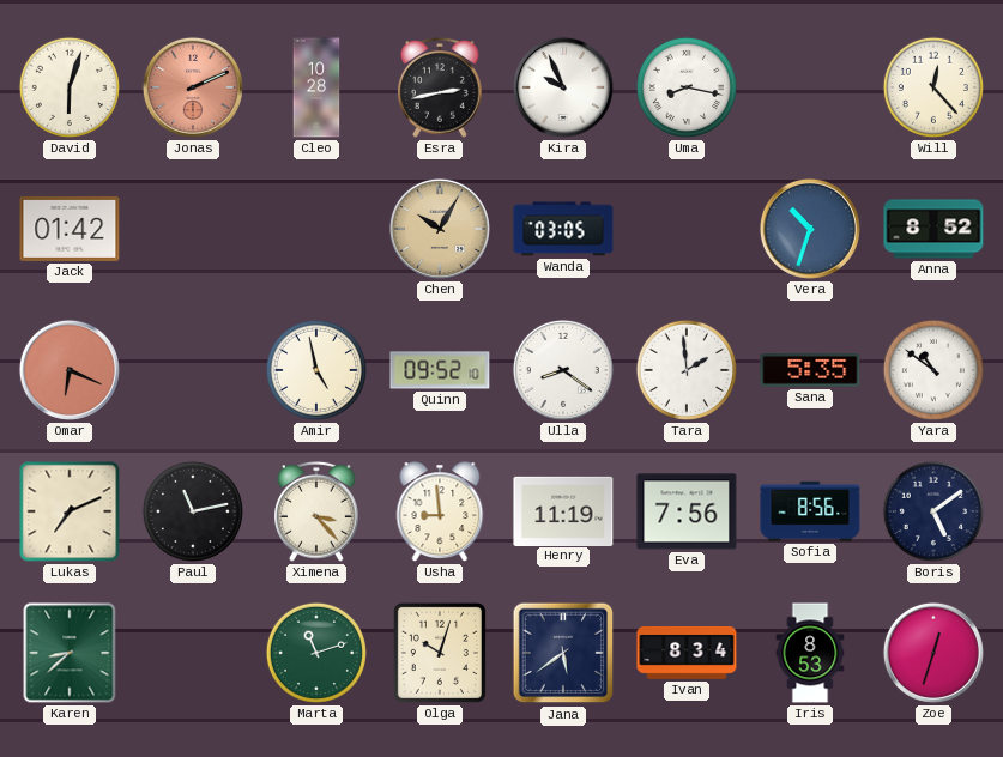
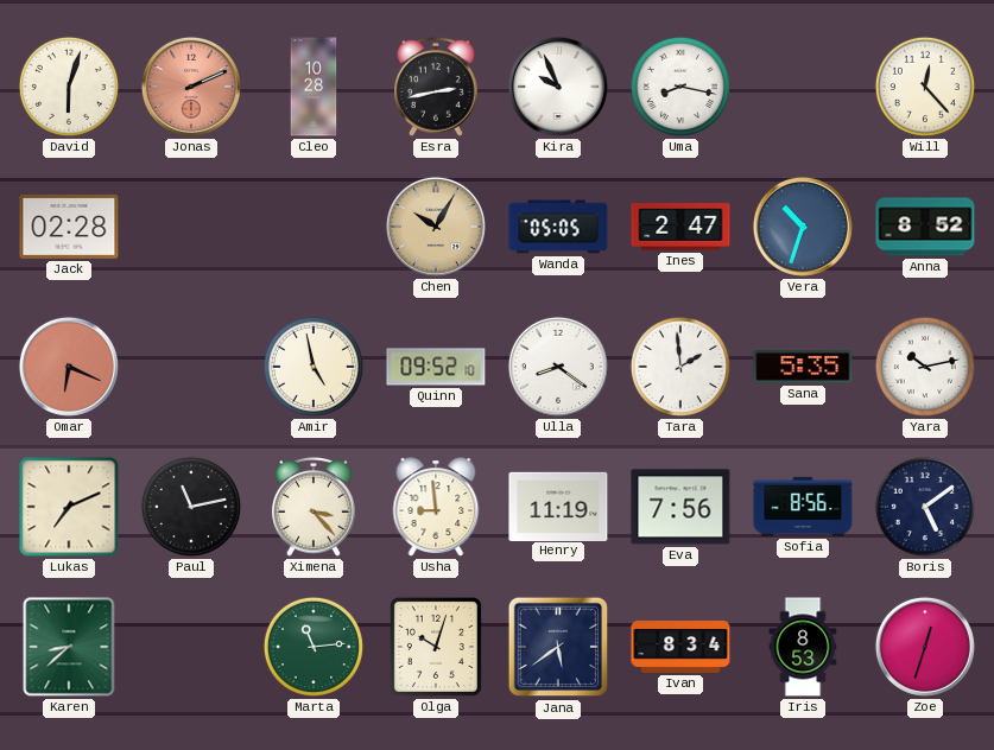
Jack: 01:42 -> 02:28 (69, 227)
Wanda: 03:05 -> 05:05 (558, 227)
Ines: none -> 2:47 (680, 227)
Yara: 10:51 -> 10:13 (925, 367)
Marta: 11:12 -> 11:14 (314, 647)
